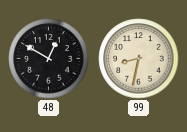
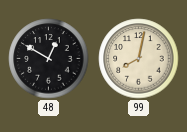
99: 8:32 -> 8:02 (139, 59)
